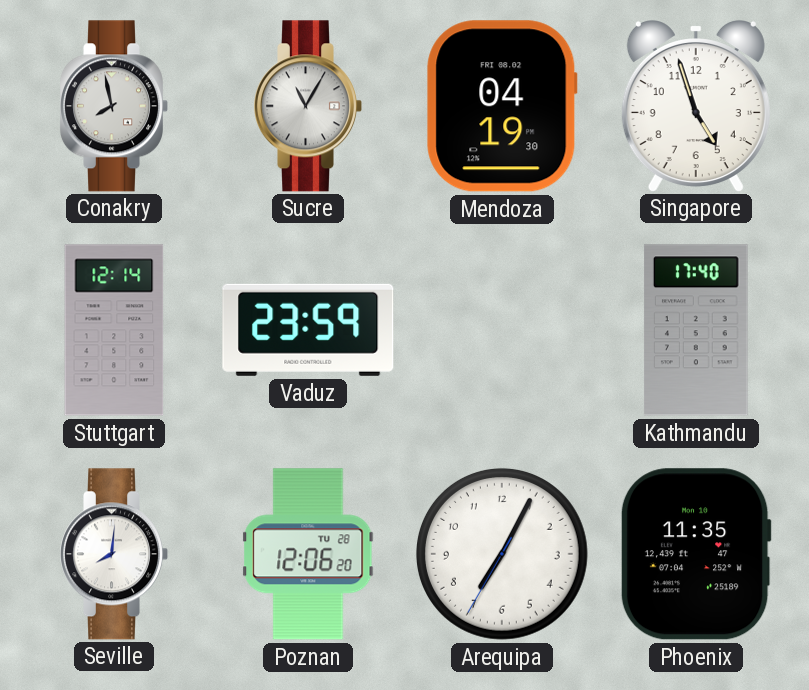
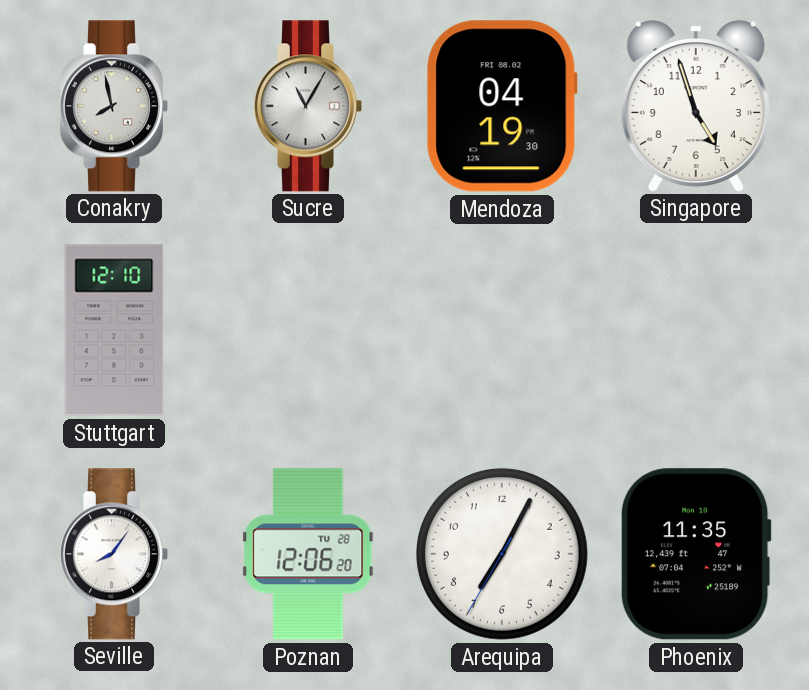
Stuttgart: 12:14 -> 12:10 (114, 330)
Vaduz: 23:59 -> none (308, 330)
Kathmandu: 17:40 -> none (696, 330)
Seville: 8:01 -> 8:06 (113, 554)
